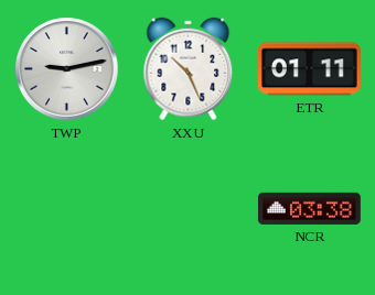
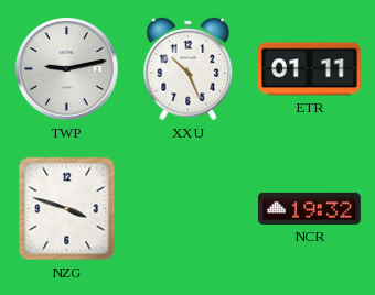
NZG: none -> 3:48 (67, 209)
NCR: 03:38 -> 19:32 (310, 208)
